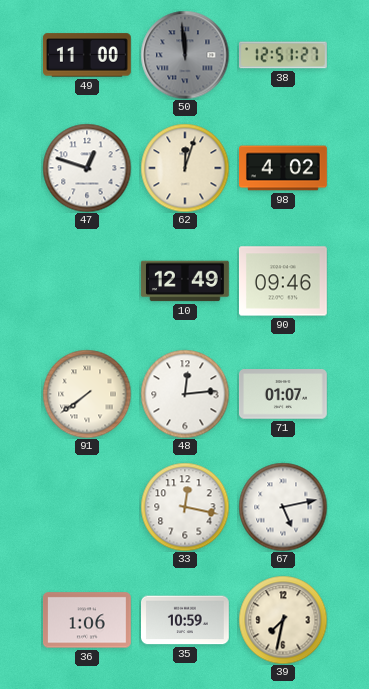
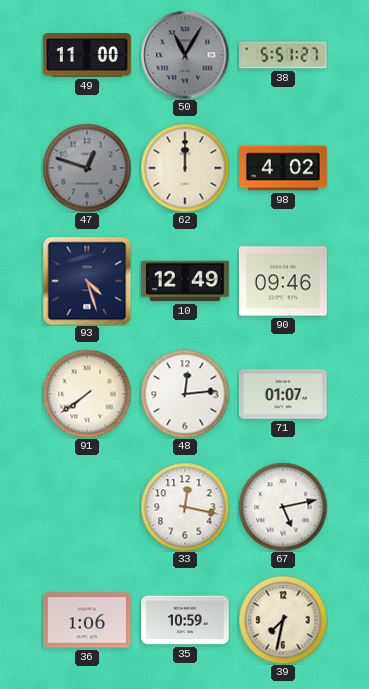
50: 11:59 -> 11:05 (185, 55)
38: 12:51 -> 5:51 (284, 55)
47 dial: white -> grey (87, 168)
62: 12:03 -> 12:00 (185, 168)
93: none -> 4:27 (87, 281)
